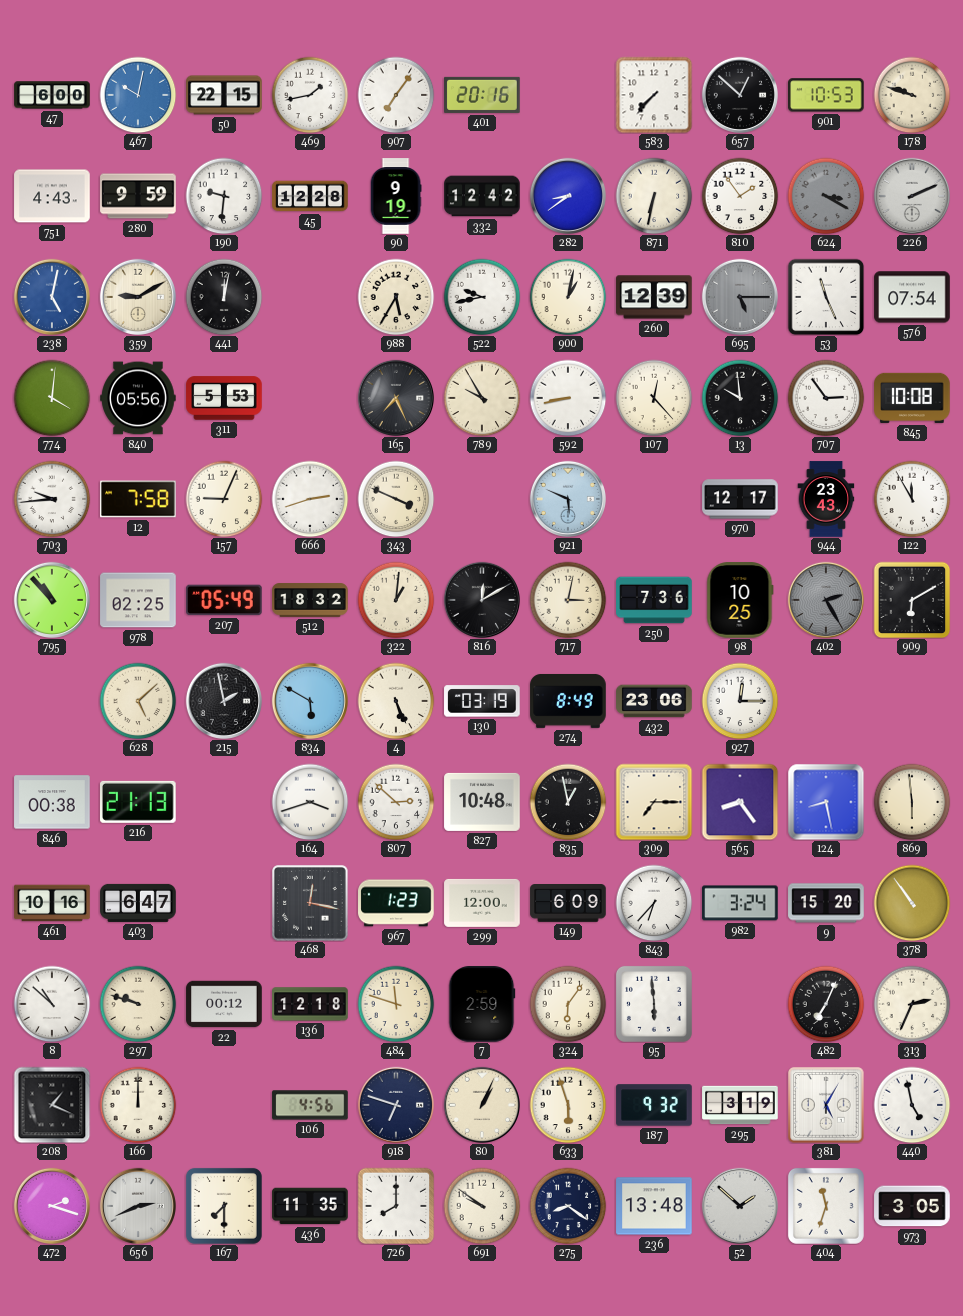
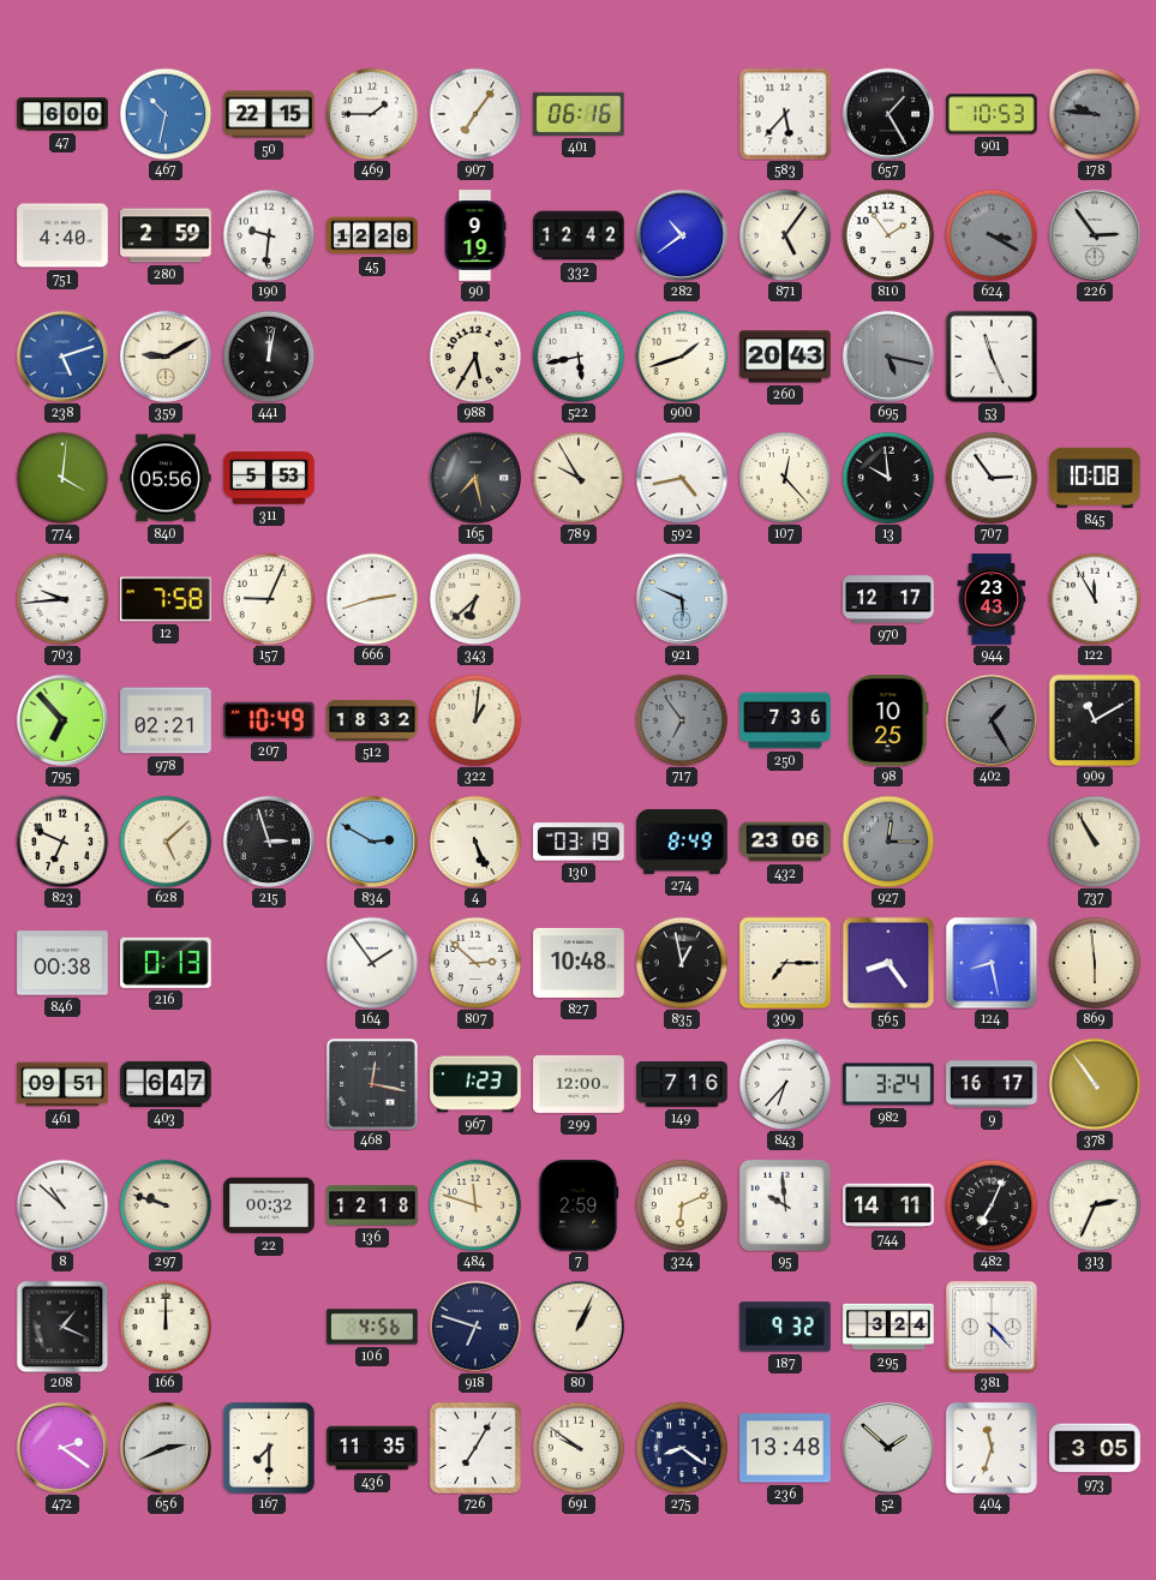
467: 10:02 -> 10:32 (166, 114)
469: 1:43 -> 1:45 (372, 114)
401: 20:16 -> 06:16 (579, 114)
583: 7:37 -> 5:37 (785, 114)
657: 12:52 -> 1:25 (888, 114)
178: 9:48 -> 9:46 (1095, 114)
178 dial: cream -> grey (1095, 114)
751: 4:43 -> 4:40 (62, 235)
280: 9:59 -> 2:59 (166, 235)
282: 8:39 -> 10:39 (682, 235)
871: 6:32 -> 5:06 (785, 235)
226: 2:11 -> 2:54 (1095, 235)
238: 5:02 -> 5:12 (62, 357)
522: 9:43 -> 5:43 (579, 357)
900: 1:02 -> 1:42 (682, 357)
260: 12:39 -> 20:43 (785, 357)
695: 5:15 -> 5:17 (888, 357)
576: 07:54 -> none (912, 297)
165: 7:26 -> 7:28 (475, 478)
592: 8:43 -> 4:43 (682, 478)
343: 3:49 -> 6:38 (475, 599)
795: 10:53 -> 6:53 (62, 720)
978: 02:25 -> 02:21 (166, 720)
207: 05:49 -> 10:49 (269, 720)
816: 12:10 -> none (482, 600)
717: 3:02 -> 6:54 (682, 720)
717 dial: cream -> grey (682, 720)
402: 2:25 -> 1:25 (992, 720)
909: 6:10 -> 11:10 (1095, 720)
823: none -> 6:49 (62, 842)
215: 1:58 -> 2:57 (269, 842)
834: 5:50 -> 2:50 (372, 842)
927 dial: white -> grey (888, 842)
737: none -> 10:55 (1095, 842)
216: 21:13 -> 0:13 (167, 963)
164: 3:42 -> 1:54 (372, 963)
461: 10:16 -> 09:51 (62, 1084)
149: 6:09 -> 7:16 (682, 1085)
9: 15:20 -> 16:17 (992, 1084)
22: 00:12 -> 00:32 (269, 1205)
324: 6:06 -> 6:11 (682, 1205)
95: 5:59 -> 9:59 (785, 1205)
744: none -> 14:11 (888, 1205)
633: 5:57 -> none (568, 1105)
295: 3:19 -> 3:24 (888, 1327)
381: 5:05 -> 4:23 (992, 1327)
440: 4:58 -> none (912, 1105)
472: 2:18 -> 2:21 (62, 1448)
726: 8:00 -> 7:05 (475, 1448)
